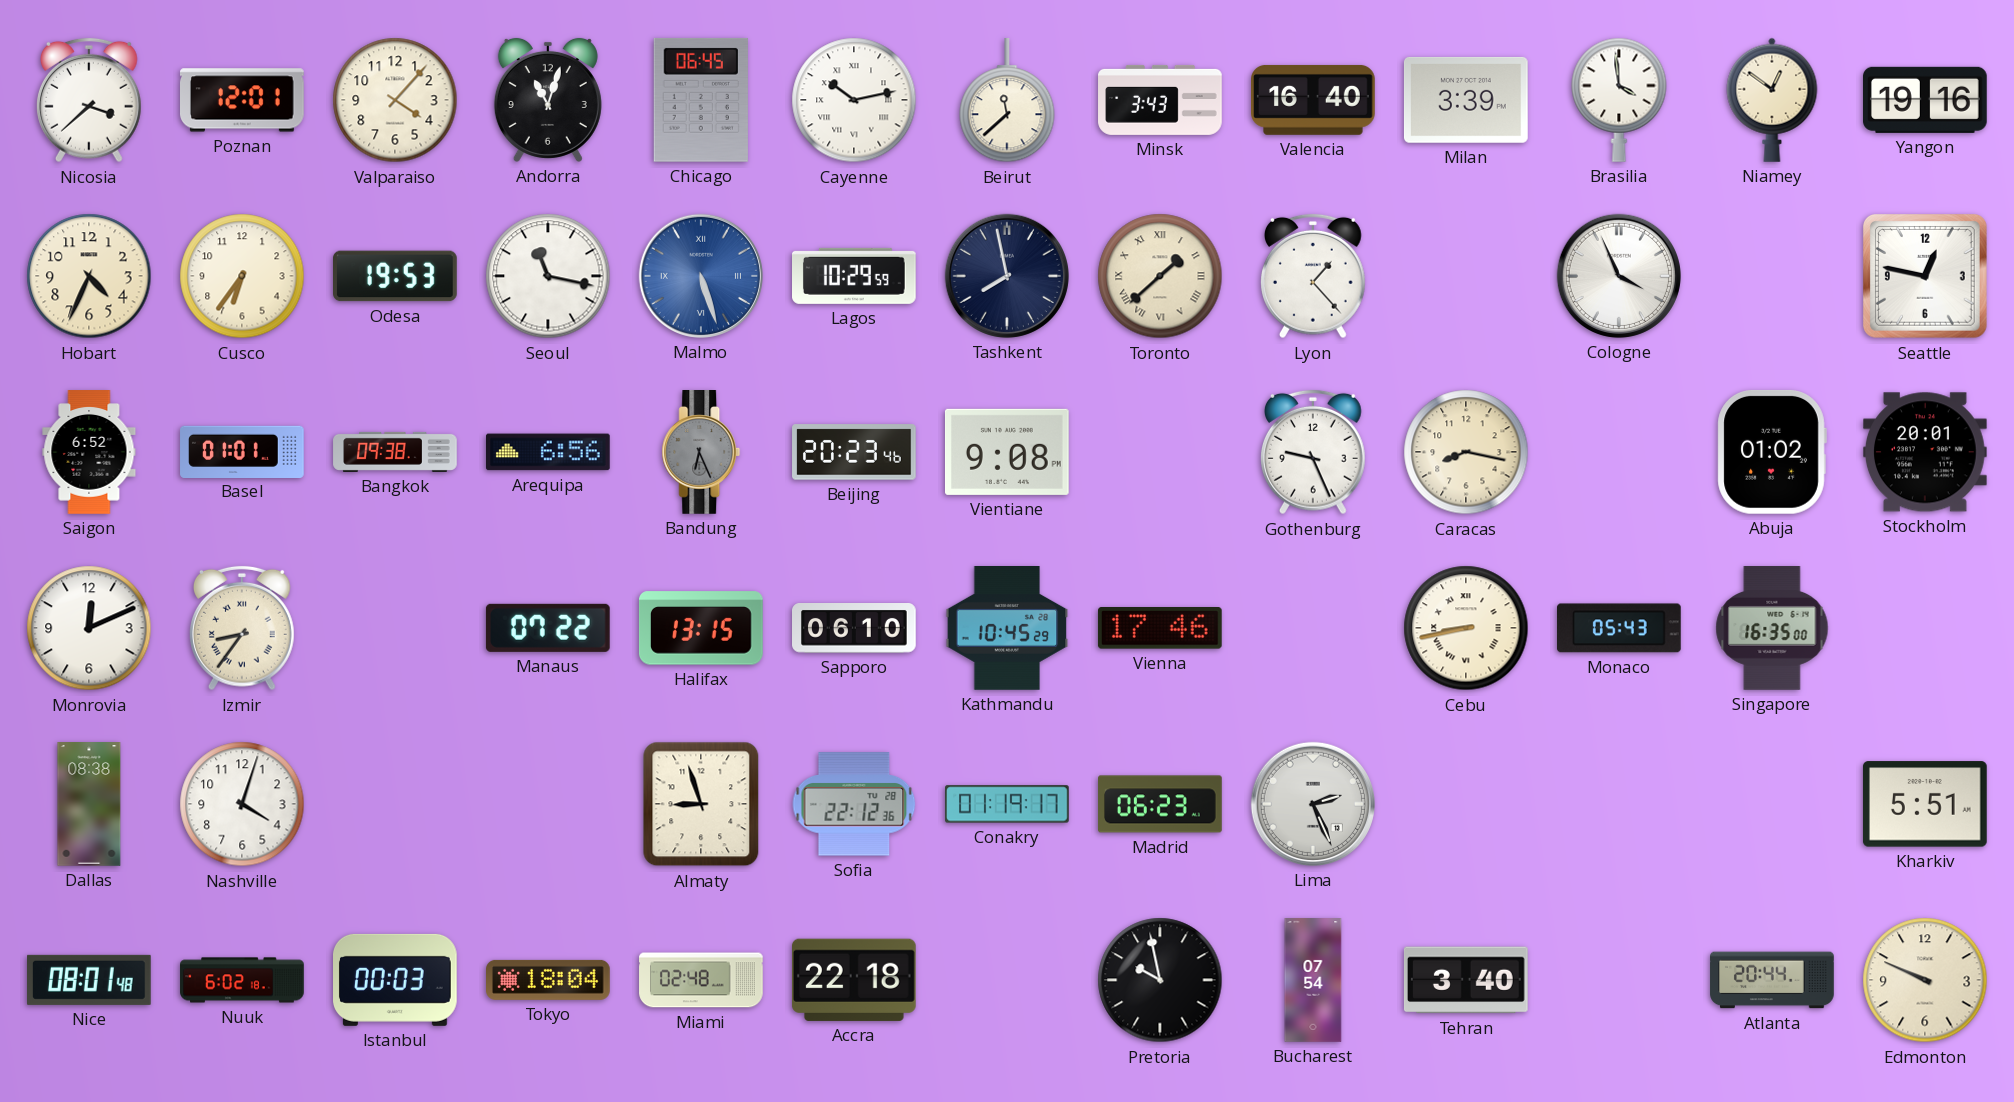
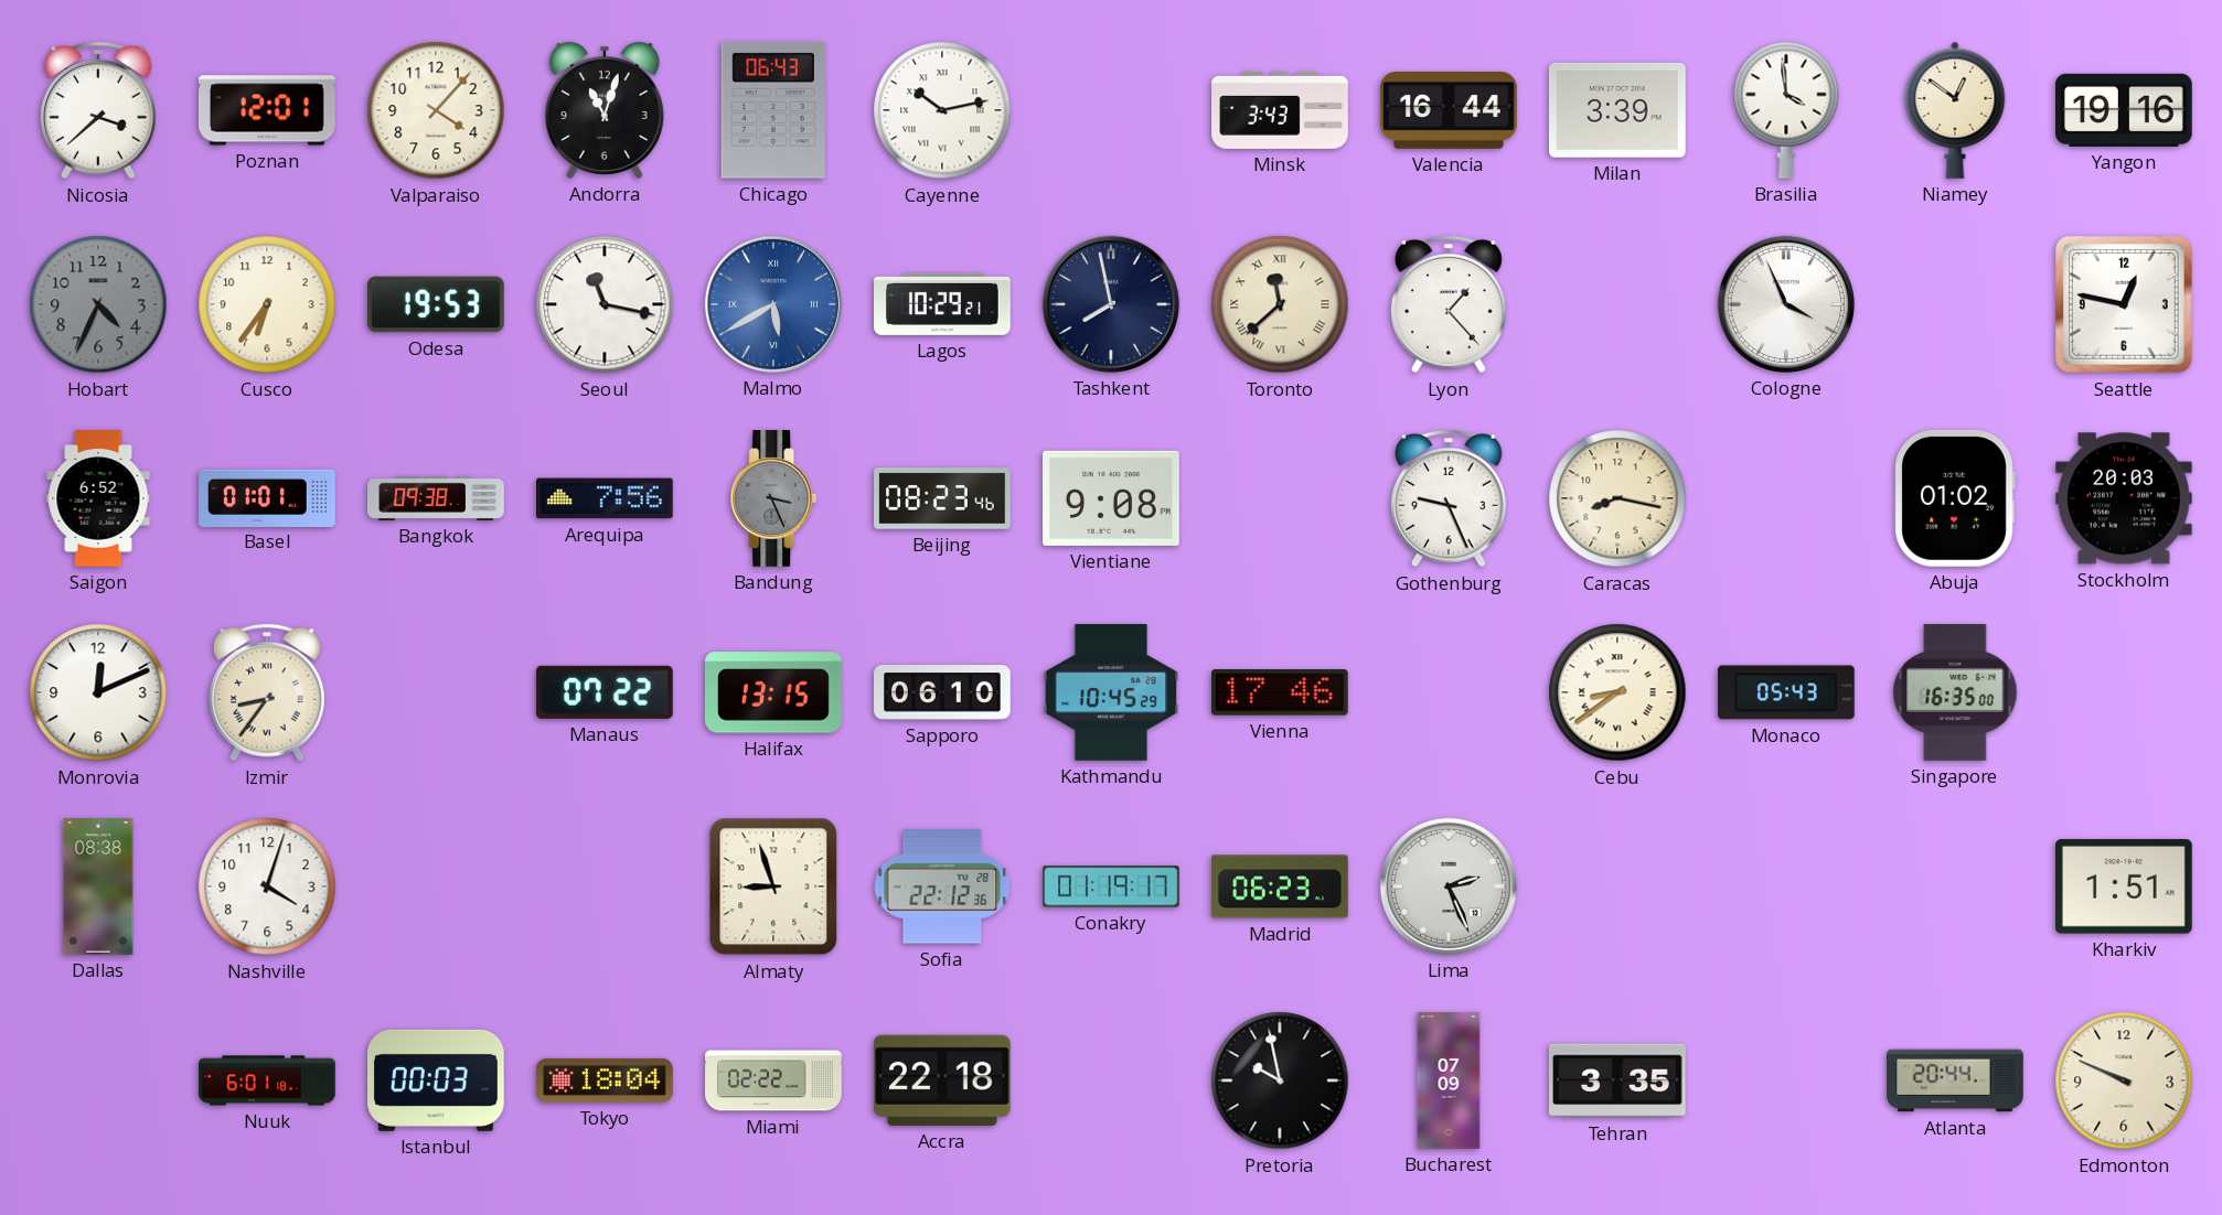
Chicago: 06:45 -> 06:43 (773, 110)
Beirut: 11:38 -> none (1007, 101)
Valencia: 16:40 -> 16:44 (1449, 110)
Hobart dial: cream -> grey (98, 304)
Malmo: 5:27 -> 5:40 (773, 304)
Lagos: 10:29:59 -> 10:29:21 (943, 304)
Toronto: 1:38 -> 11:38 (1280, 304)
Arequipa: 6:56 -> 7:56 (606, 498)
Bandung: 6:26 -> 3:26 (773, 499)
Beijing: 20:23 -> 08:23 (942, 498)
Stockholm: 20:01 -> 20:03 (2125, 498)
Cebu: 8:43 -> 8:39 (1617, 692)
Kharkiv: 5:51 -> 1:51 (2124, 886)
Nice: 08:01 -> none (90, 980)
Nuuk: 6:02 -> 6:01 (267, 1080)
Miami: 02:48 -> 02:22 (773, 1080)
Bucharest: 07:54 -> 07:09 (1449, 1080)
Tehran: 3:40 -> 3:35 (1617, 1080)
